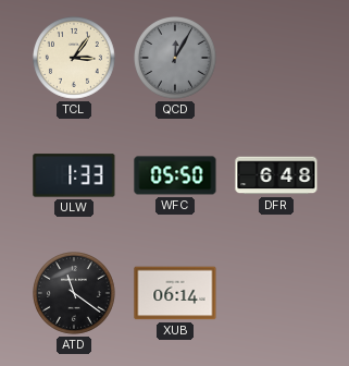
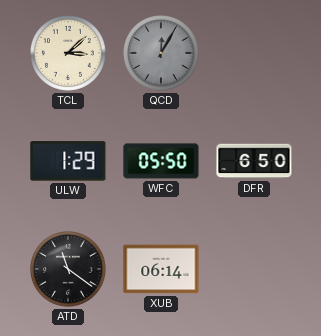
TCL: 3:06 -> 3:08 (69, 54)
ULW: 1:33 -> 1:29 (68, 161)
DFR: 6:48 -> 6:50 (254, 161)
